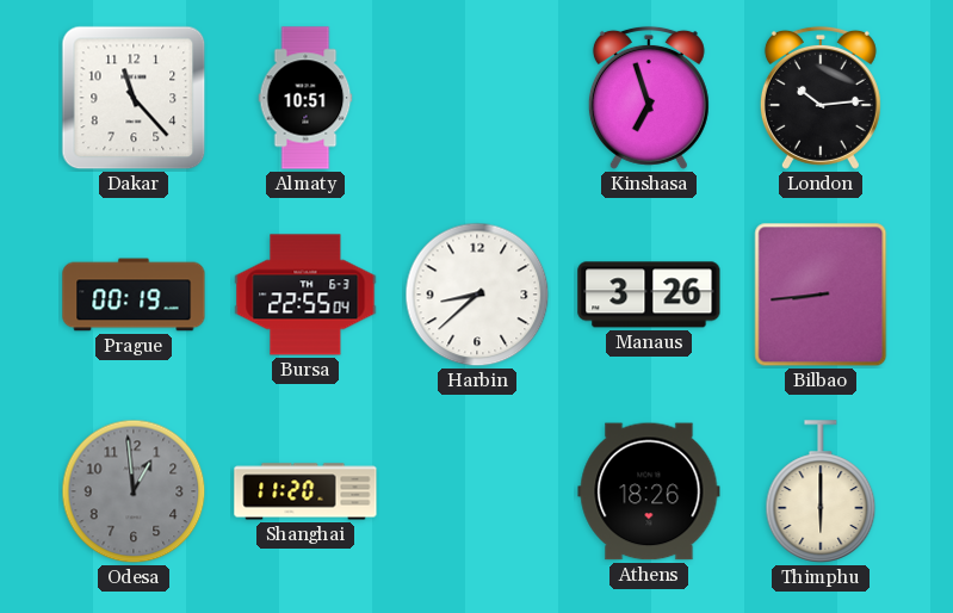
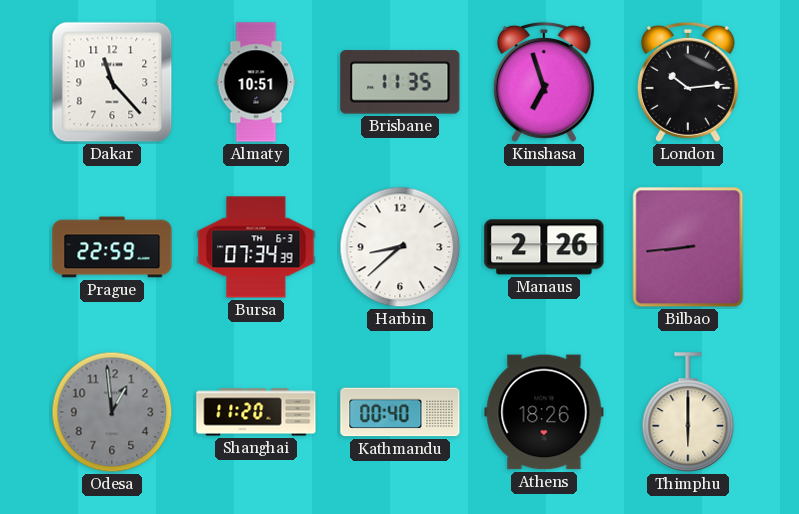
Brisbane: none -> 11:35 (400, 82)
Prague: 00:19 -> 22:59 (112, 247)
Bursa: 22:55 -> 07:34 (256, 247)
Manaus: 3:26 -> 2:26 (544, 247)
Kathmandu: none -> 00:40 (400, 412)
